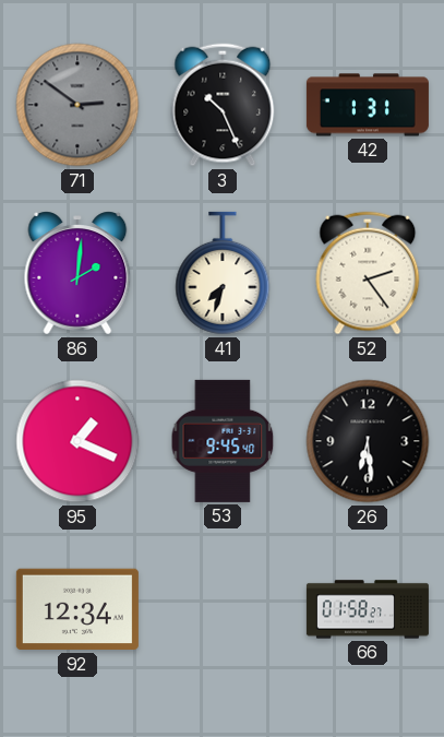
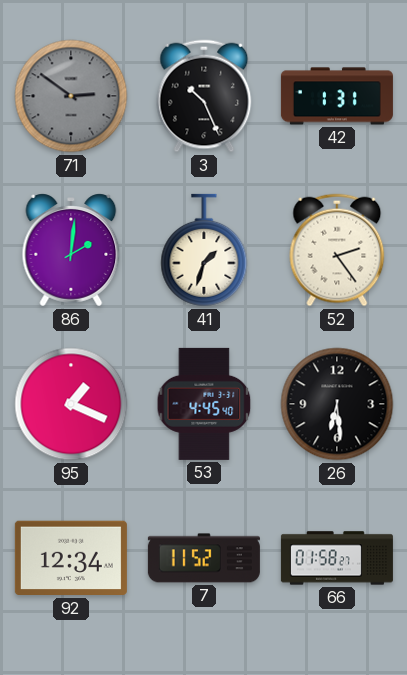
41: 7:33 -> 1:33 (204, 250)
53: 9:45 -> 4:45 (204, 404)
7: none -> 11:52 (204, 558)
